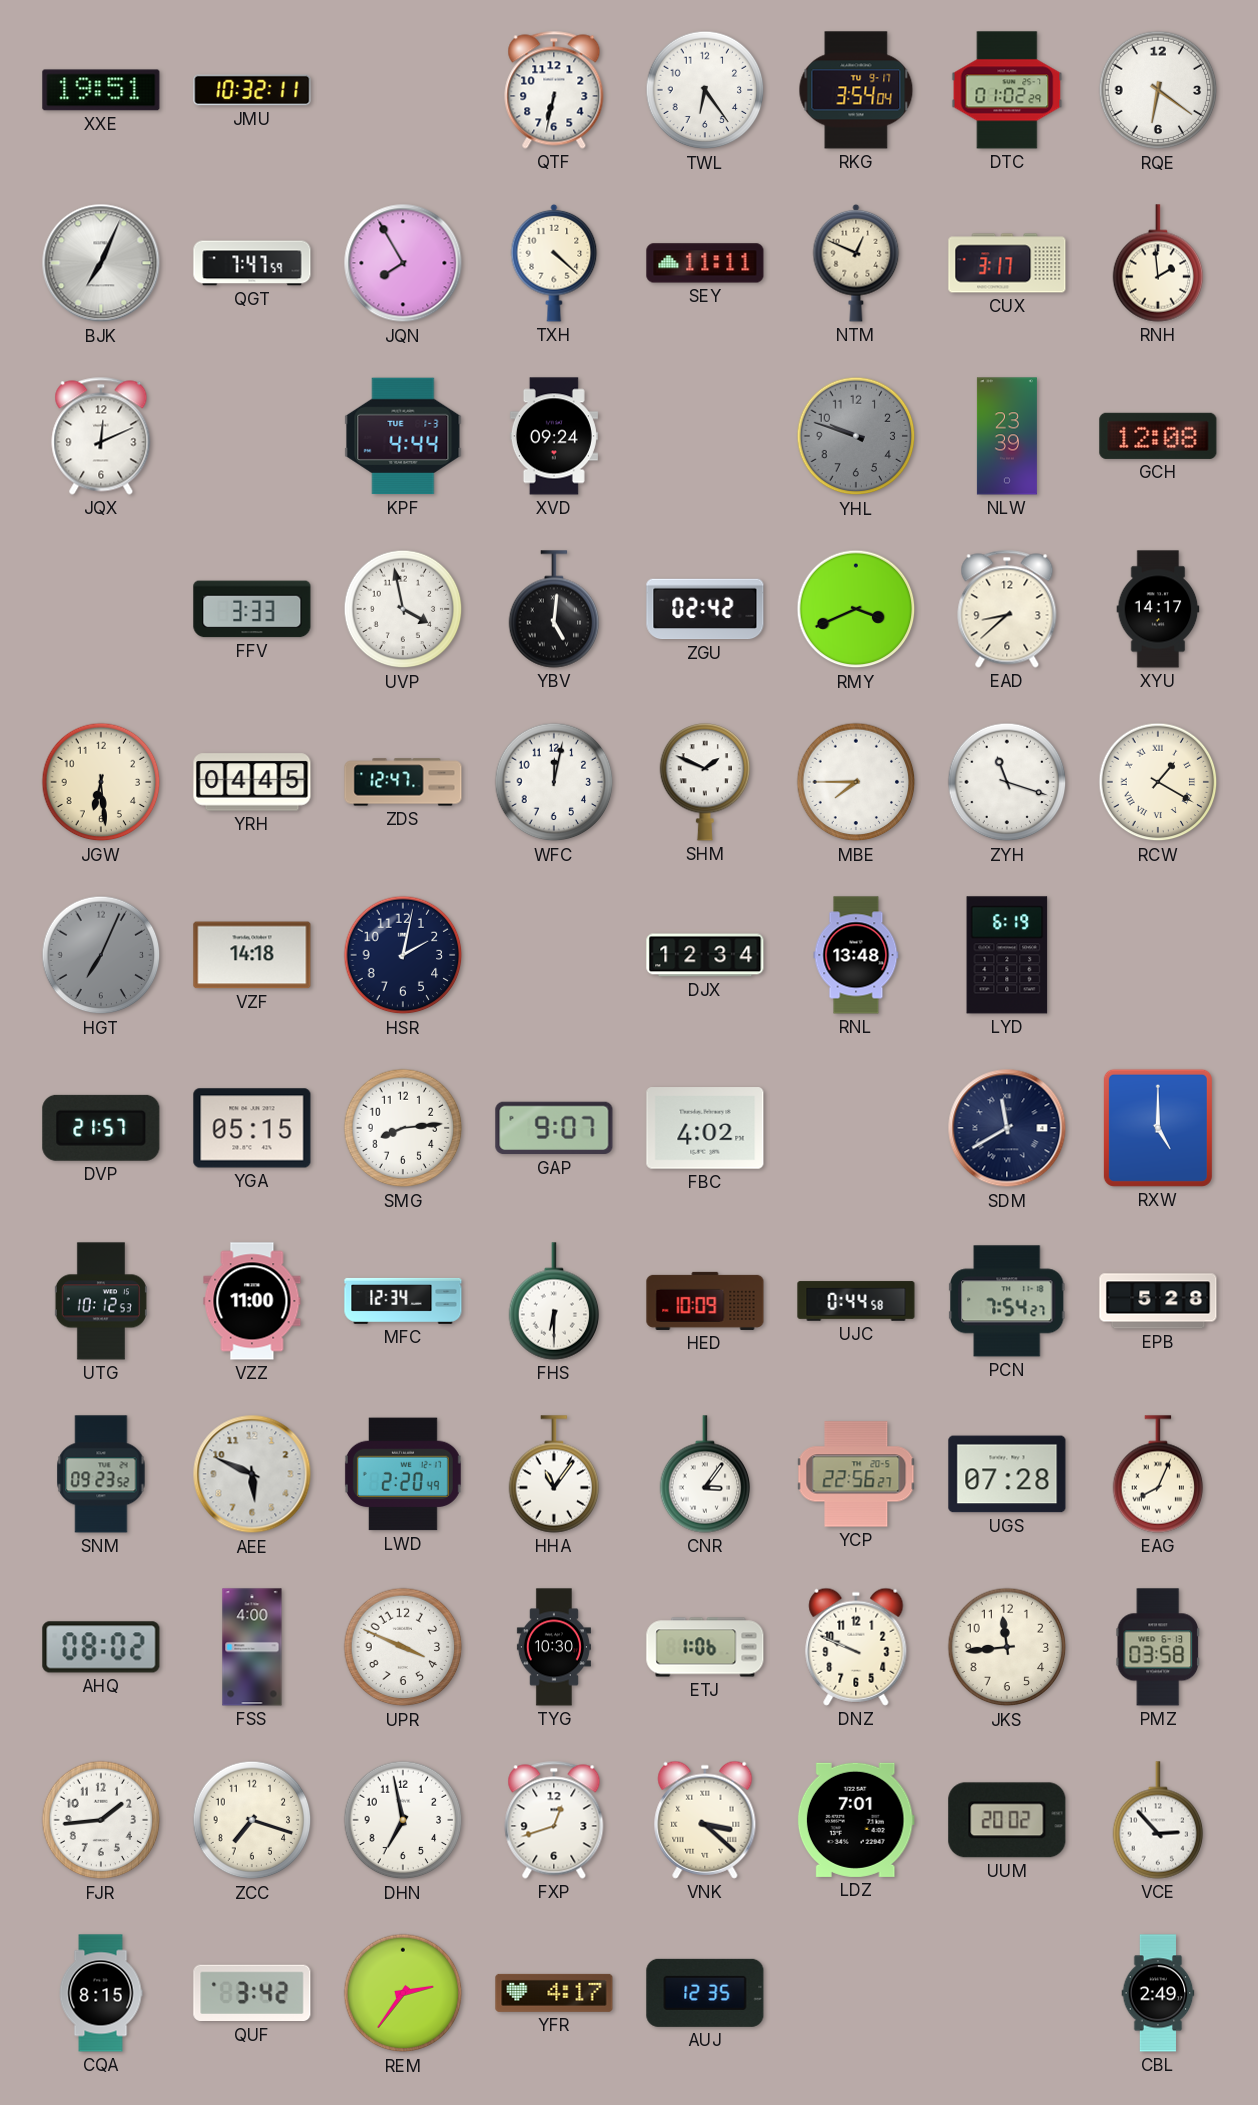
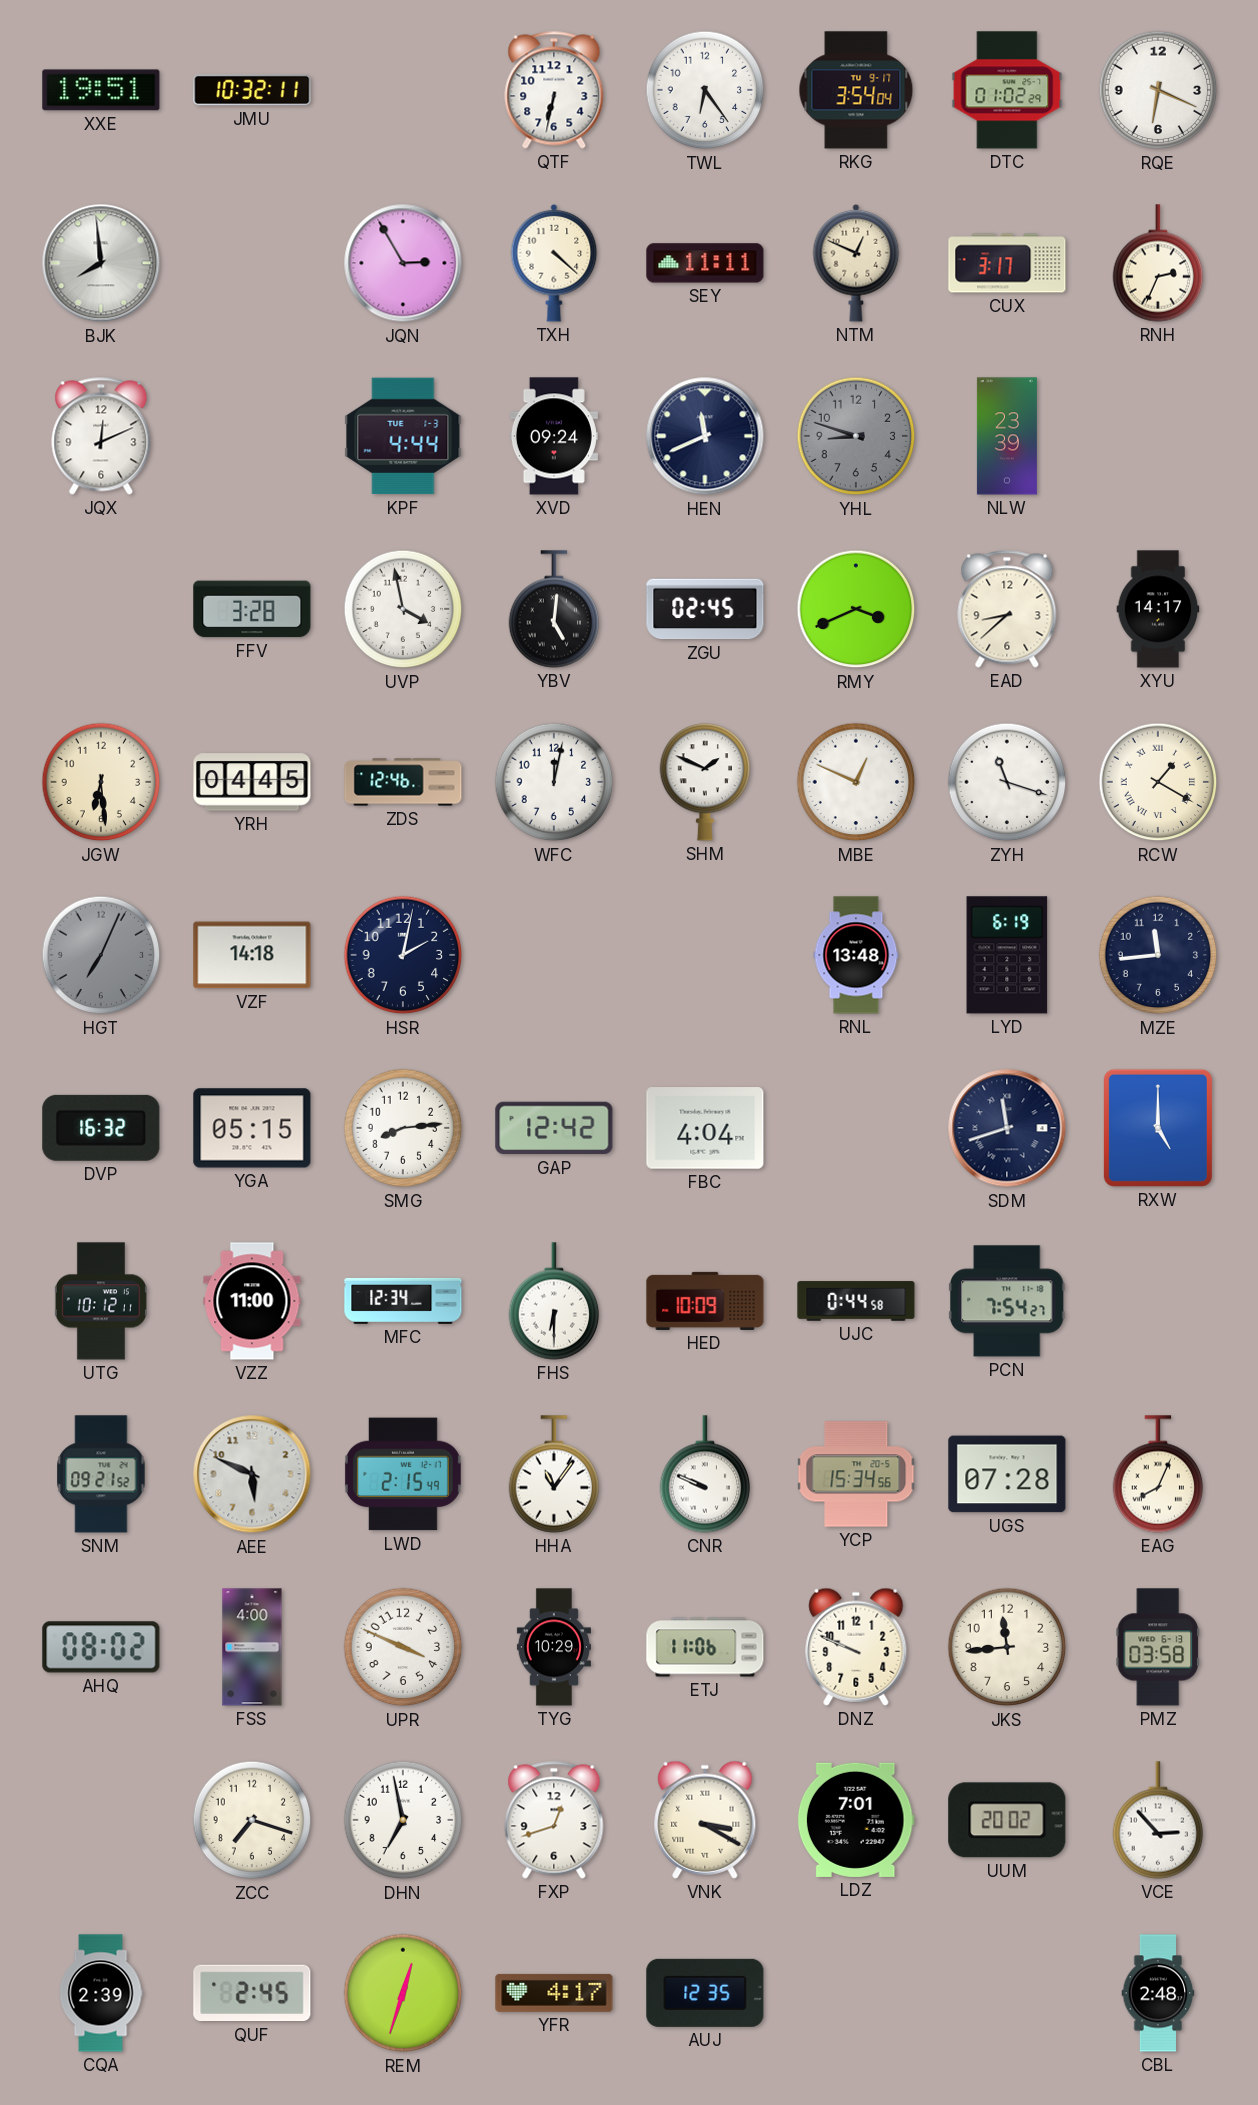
RQE: 6:21 -> 6:19 (1158, 90)
BJK: 7:04 -> 7:59 (101, 263)
QGT: 7:47 -> none (252, 263)
JQN: 7:55 -> 2:55 (403, 263)
RNH: 1:59 -> 2:34 (1158, 263)
HEN: none -> 11:41 (705, 436)
YHL: 9:48 -> 8:48 (856, 436)
GCH: 12:08 -> none (1158, 436)
FFV: 3:33 -> 3:28 (252, 609)
ZGU: 02:42 -> 02:45 (705, 609)
ZDS: 12:47 -> 12:46 (403, 782)
MBE: 7:45 -> 12:49 (856, 782)
DJX: 12:34 -> none (705, 955)
MZE: none -> 11:44 (1158, 955)
DVP: 21:57 -> 16:32 (101, 1128)
GAP: 9:07 -> 12:42 (554, 1128)
FBC: 4:02 -> 4:04 (705, 1128)
SDM: 11:40 -> 11:42 (1007, 1128)
UTG: 10:12:53 -> 10:12:11 (101, 1301)
EPB: 5:28 -> none (1158, 1301)
SNM: 09:23 -> 09:21 (101, 1474)
LWD: 2:20 -> 2:15 (403, 1474)
CNR: 3:06 -> 9:49 (705, 1474)
YCP: 22:56 -> 15:34 (856, 1474)
TYG: 10:30 -> 10:29 (554, 1647)
ETJ: 1:06 -> 11:06 (705, 1647)
FJR: 1:44 -> none (101, 1820)
VNK: 3:22 -> 3:20 (705, 1820)
CQA: 8:15 -> 2:39 (101, 1993)
QUF: 3:42 -> 2:45 (252, 1993)
REM: 2:36 -> 12:33 (403, 1993)
CBL: 2:49 -> 2:48 (1158, 1993)
